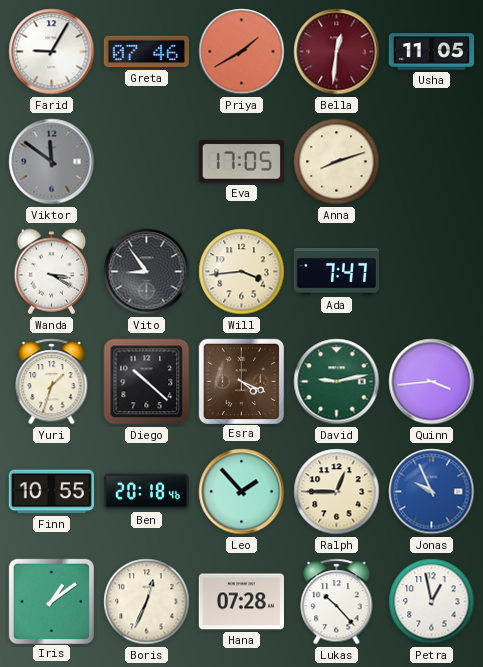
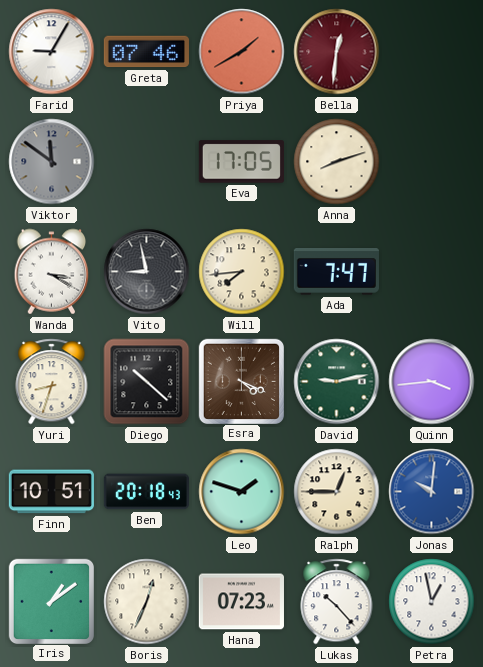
Usha: 11:05 -> none (431, 52)
Vito: 8:54 -> 8:58 (147, 272)
Will: 3:44 -> 7:44 (242, 272)
Yuri: 1:33 -> 8:33 (52, 382)
Finn: 10:55 -> 10:51 (51, 492)
Ben: 20:18:46 -> 20:18:43 (146, 492)
Leo: 1:53 -> 1:48 (242, 492)
Jonas: 9:56 -> 10:01 (432, 492)
Hana: 07:28 -> 07:23 (241, 602)
